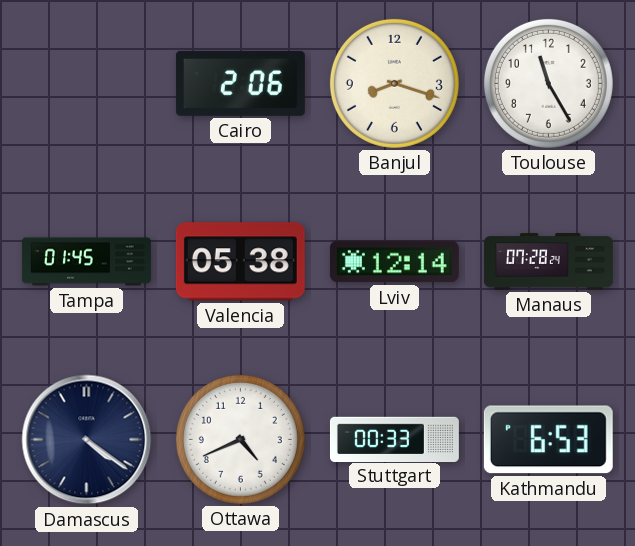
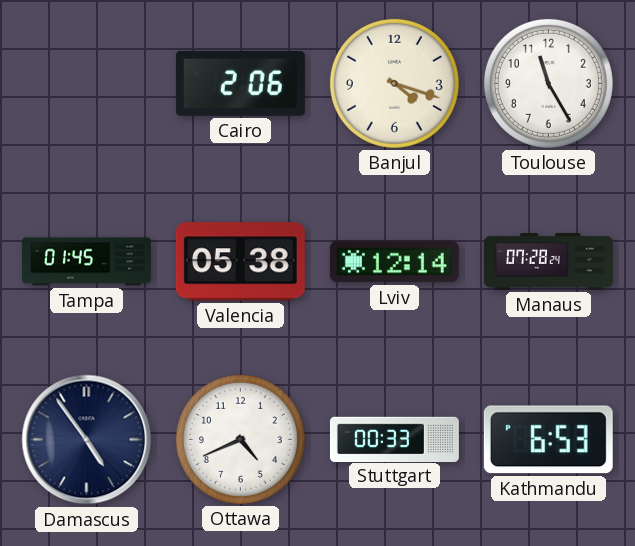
Banjul: 8:18 -> 4:18 (394, 83)
Damascus: 4:21 -> 4:54 (87, 440)
